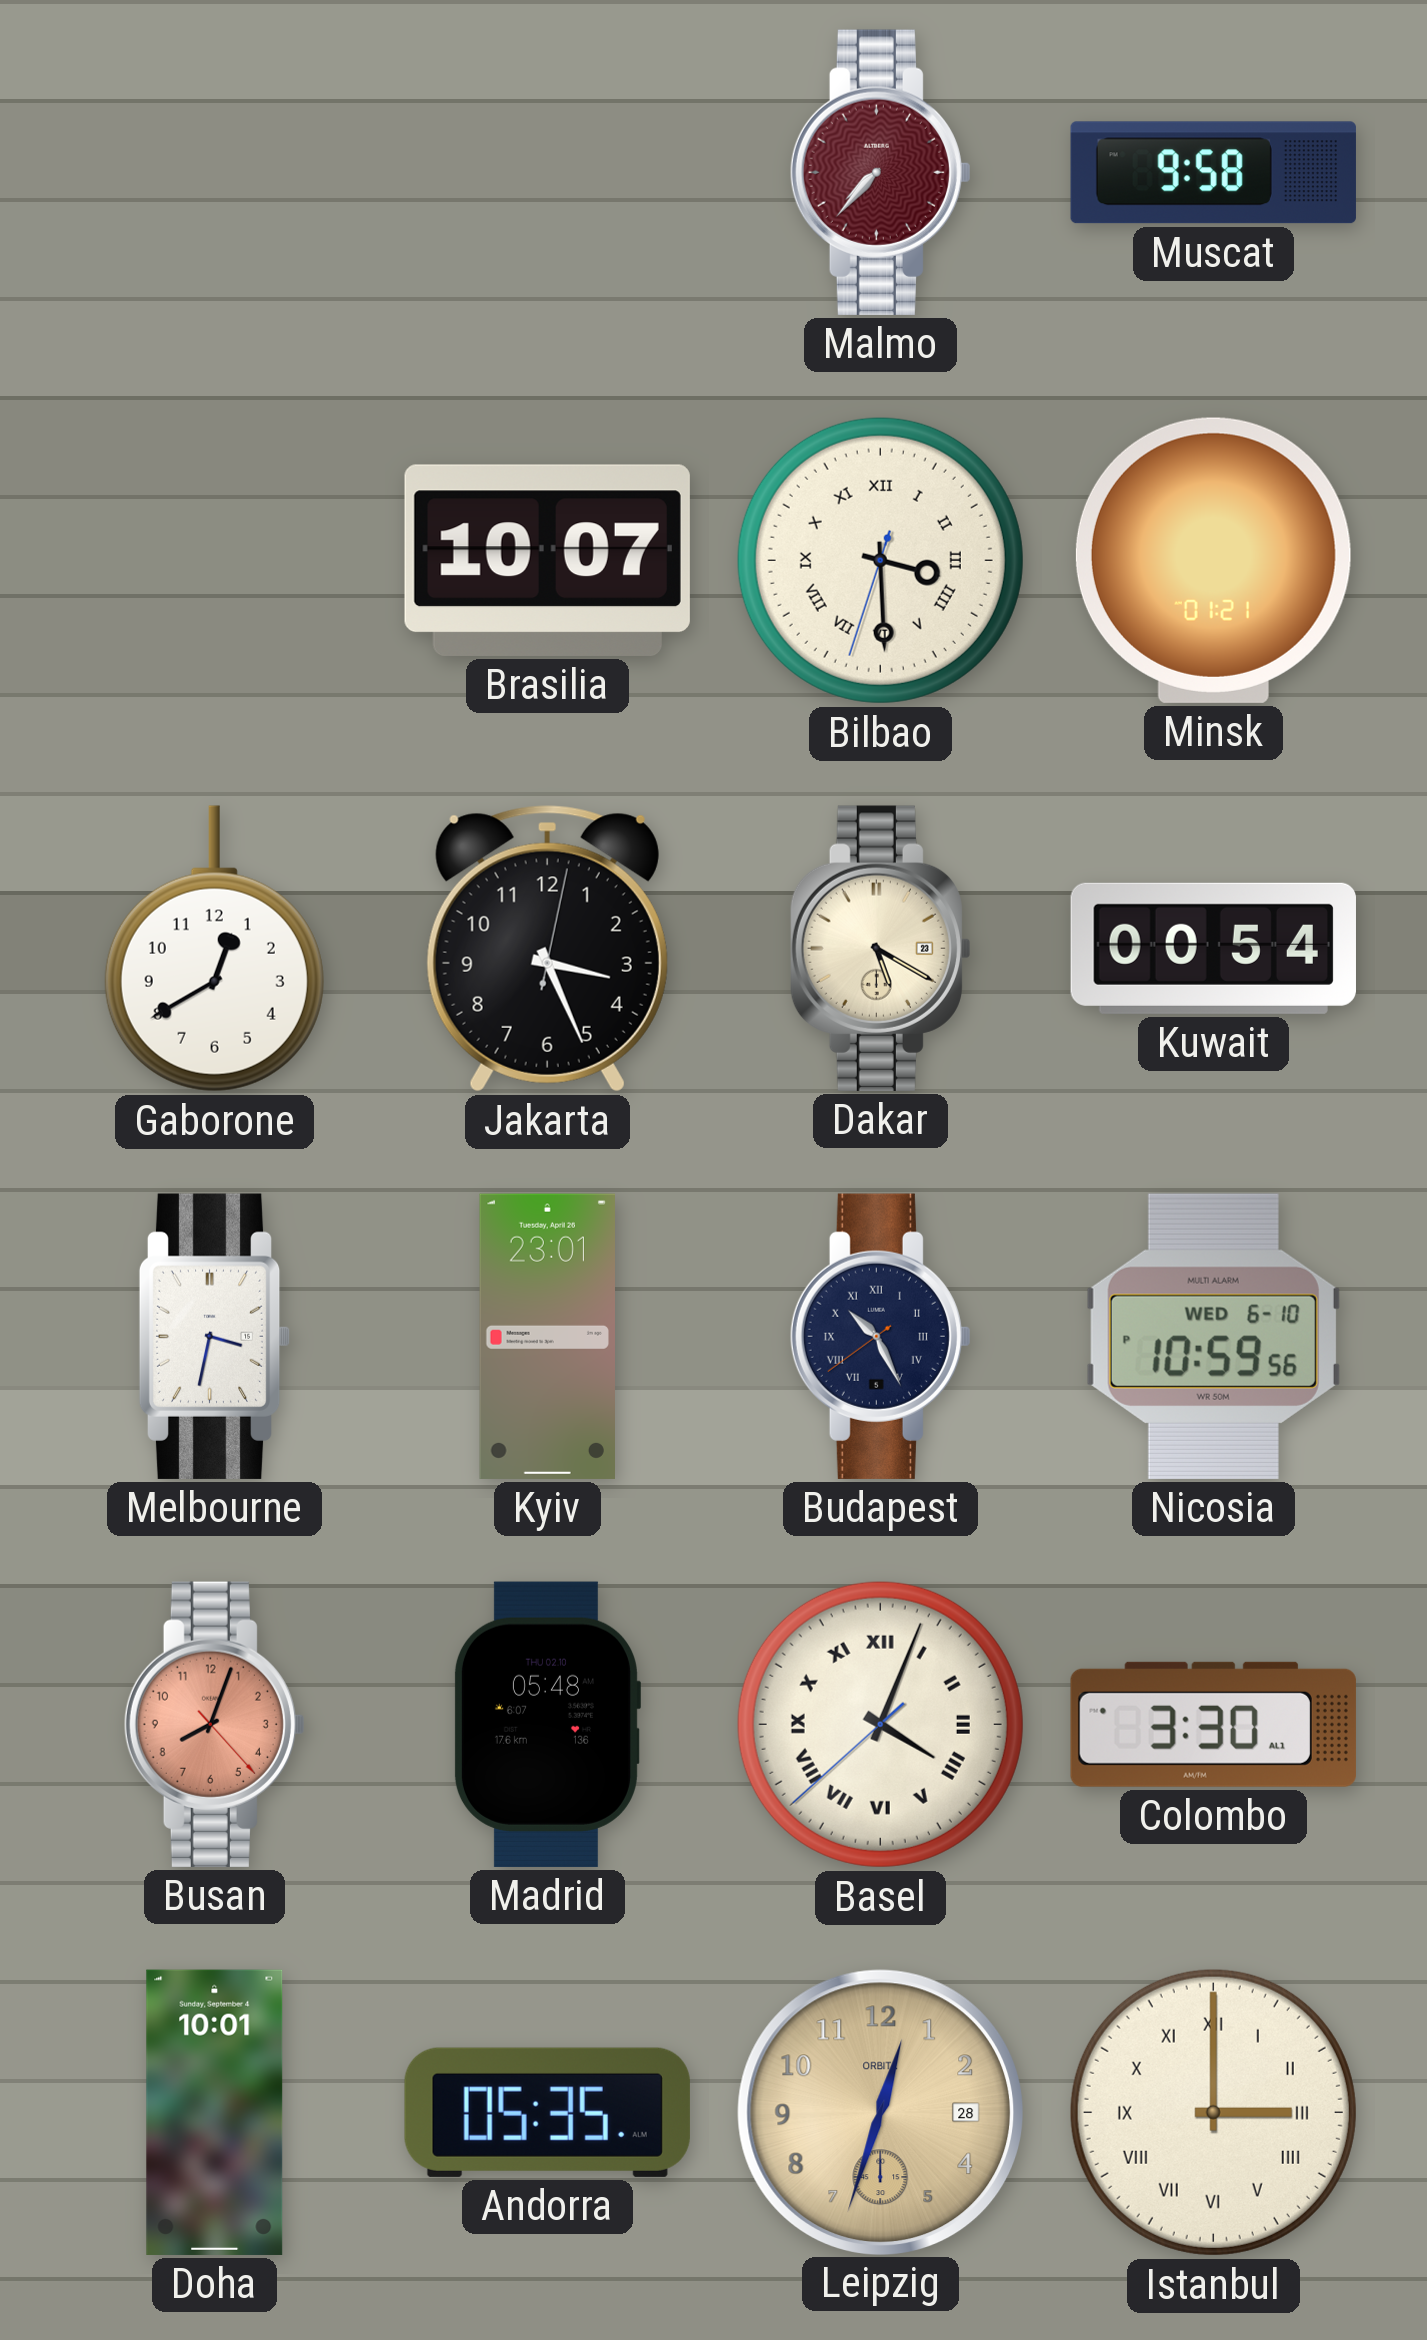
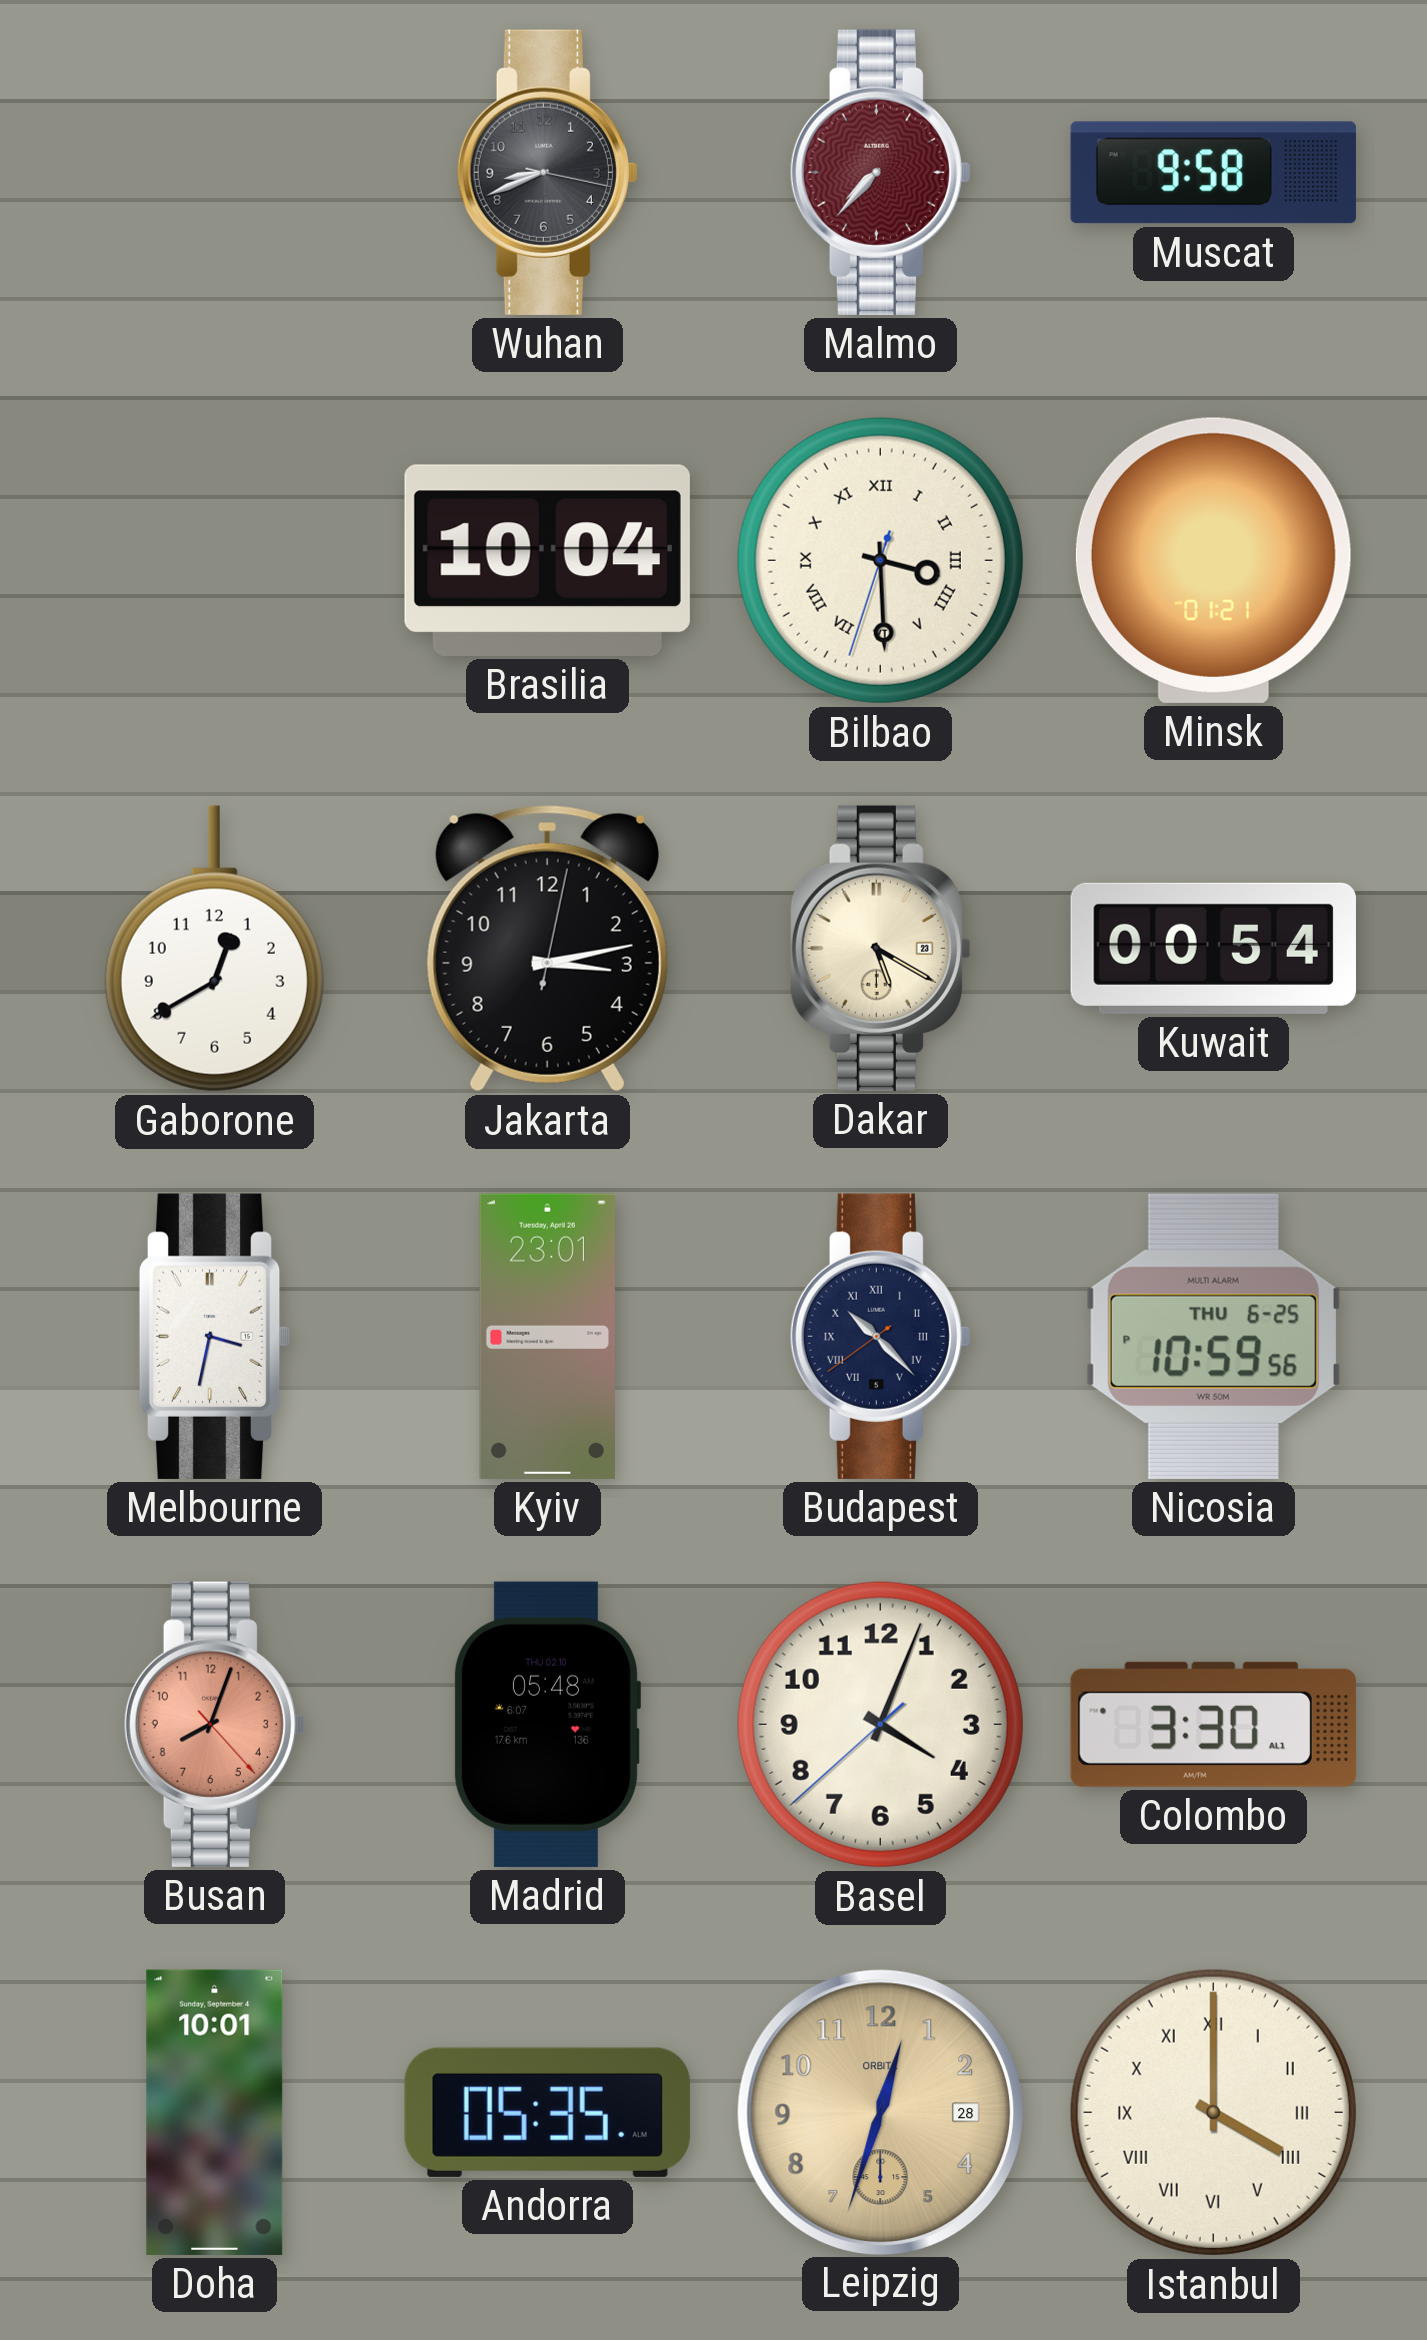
Wuhan: none -> 8:41 (547, 172)
Brasilia: 10:07 -> 10:04 (547, 560)
Jakarta: 3:26 -> 3:13 (547, 949)
Budapest: 10:25 -> 10:22 (880, 1336)
Nicosia date: WED 6-10 -> THU 6-25 (1213, 1336)
Basel numerals: Roman -> Arabic (880, 1724)
Istanbul: 3:00 -> 4:00 (1213, 2112)
